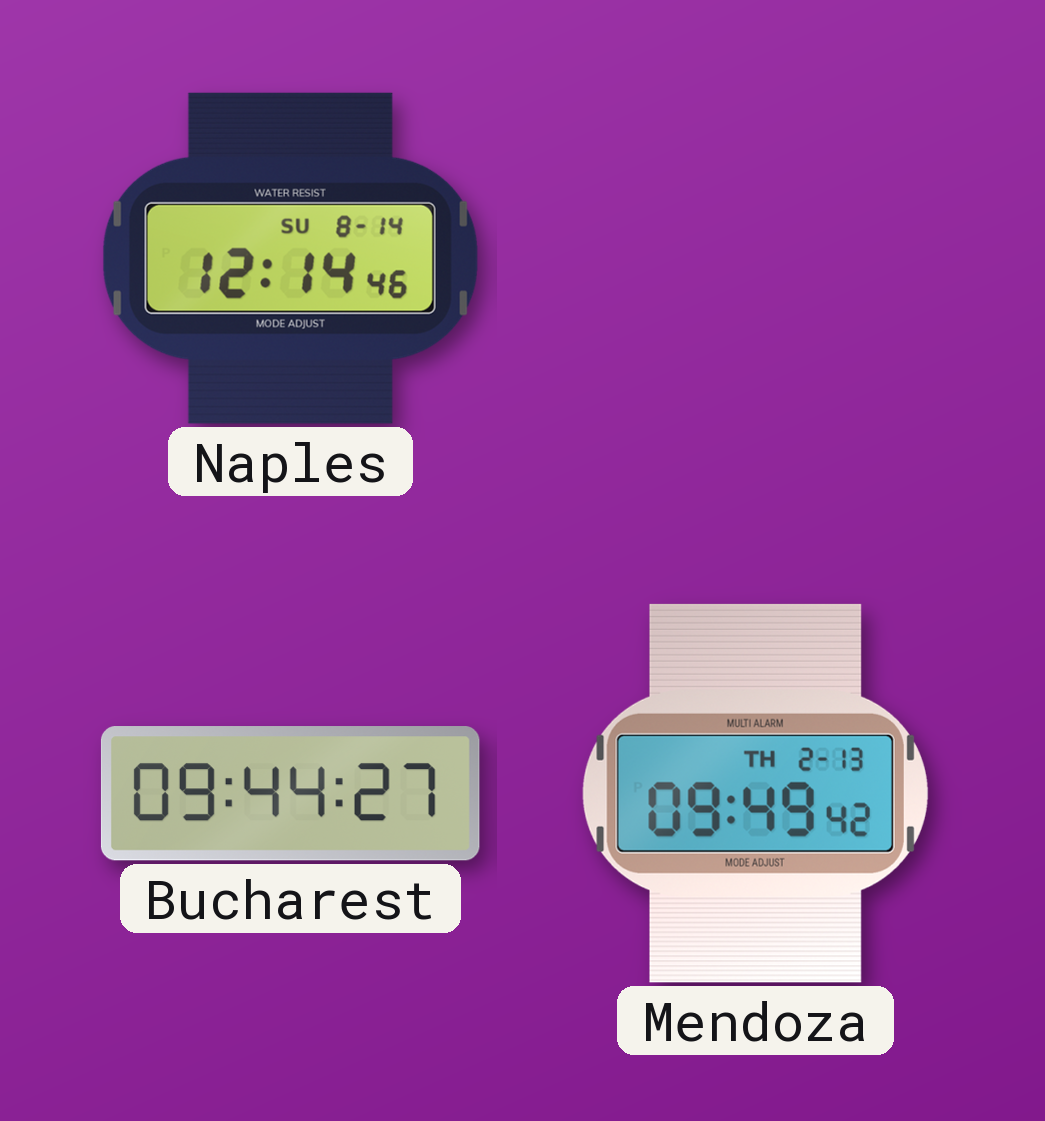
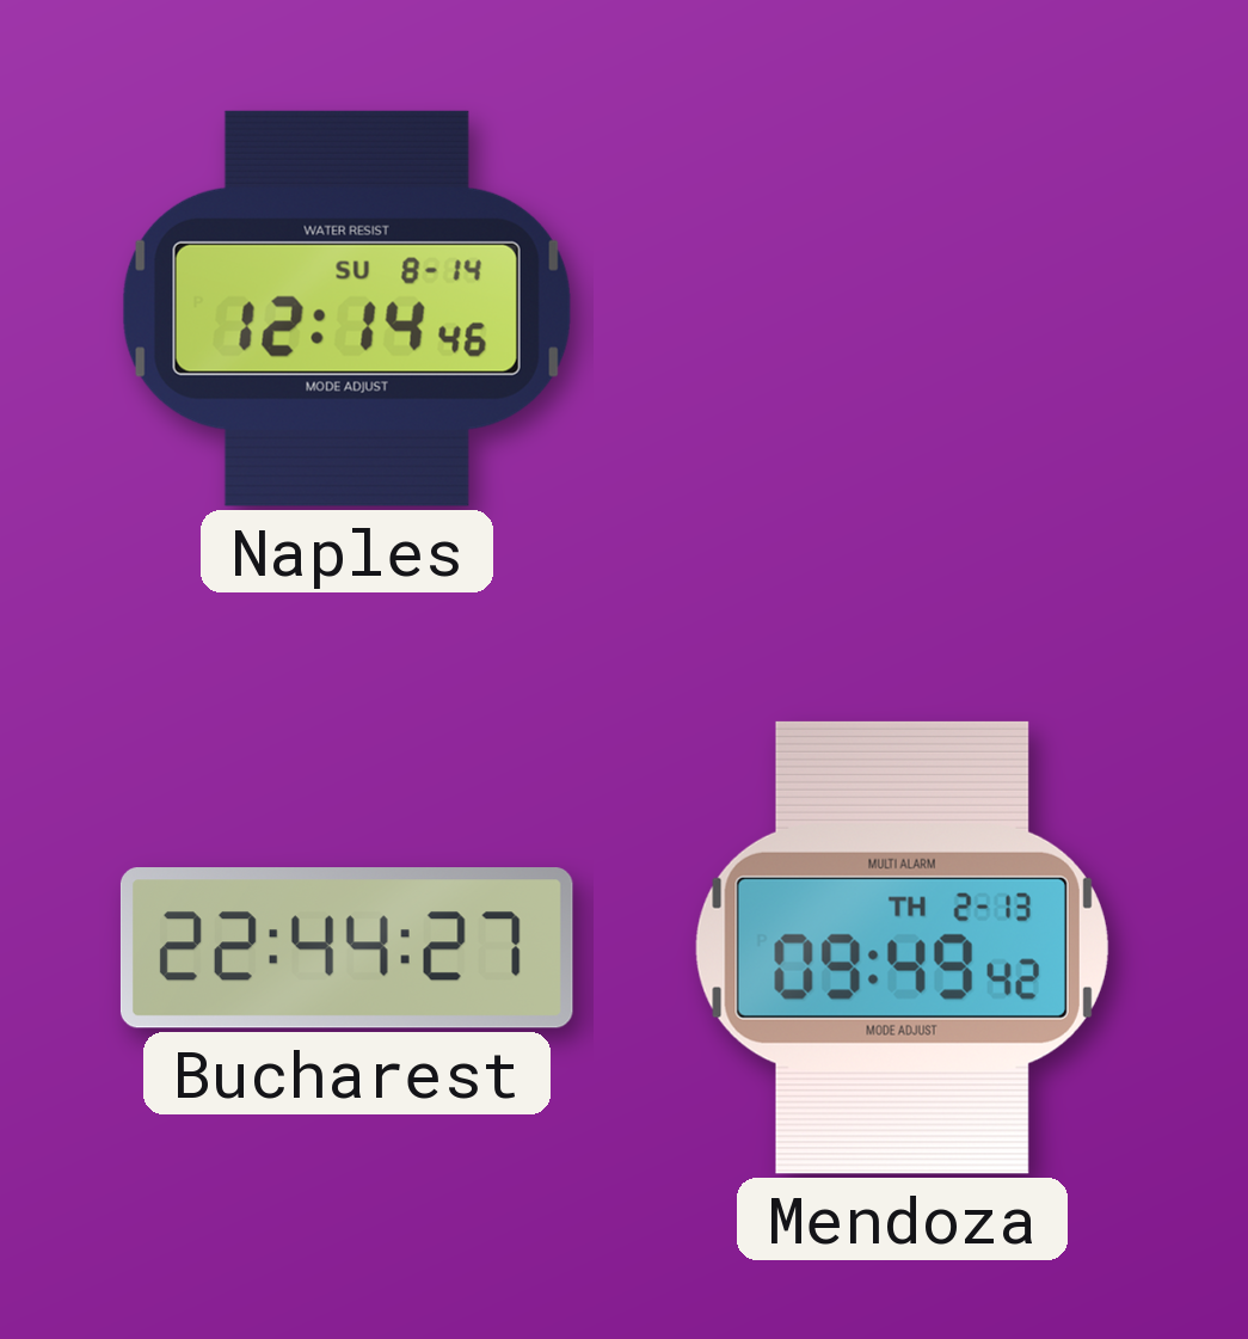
Bucharest: 09:44 -> 22:44 (346, 948)
